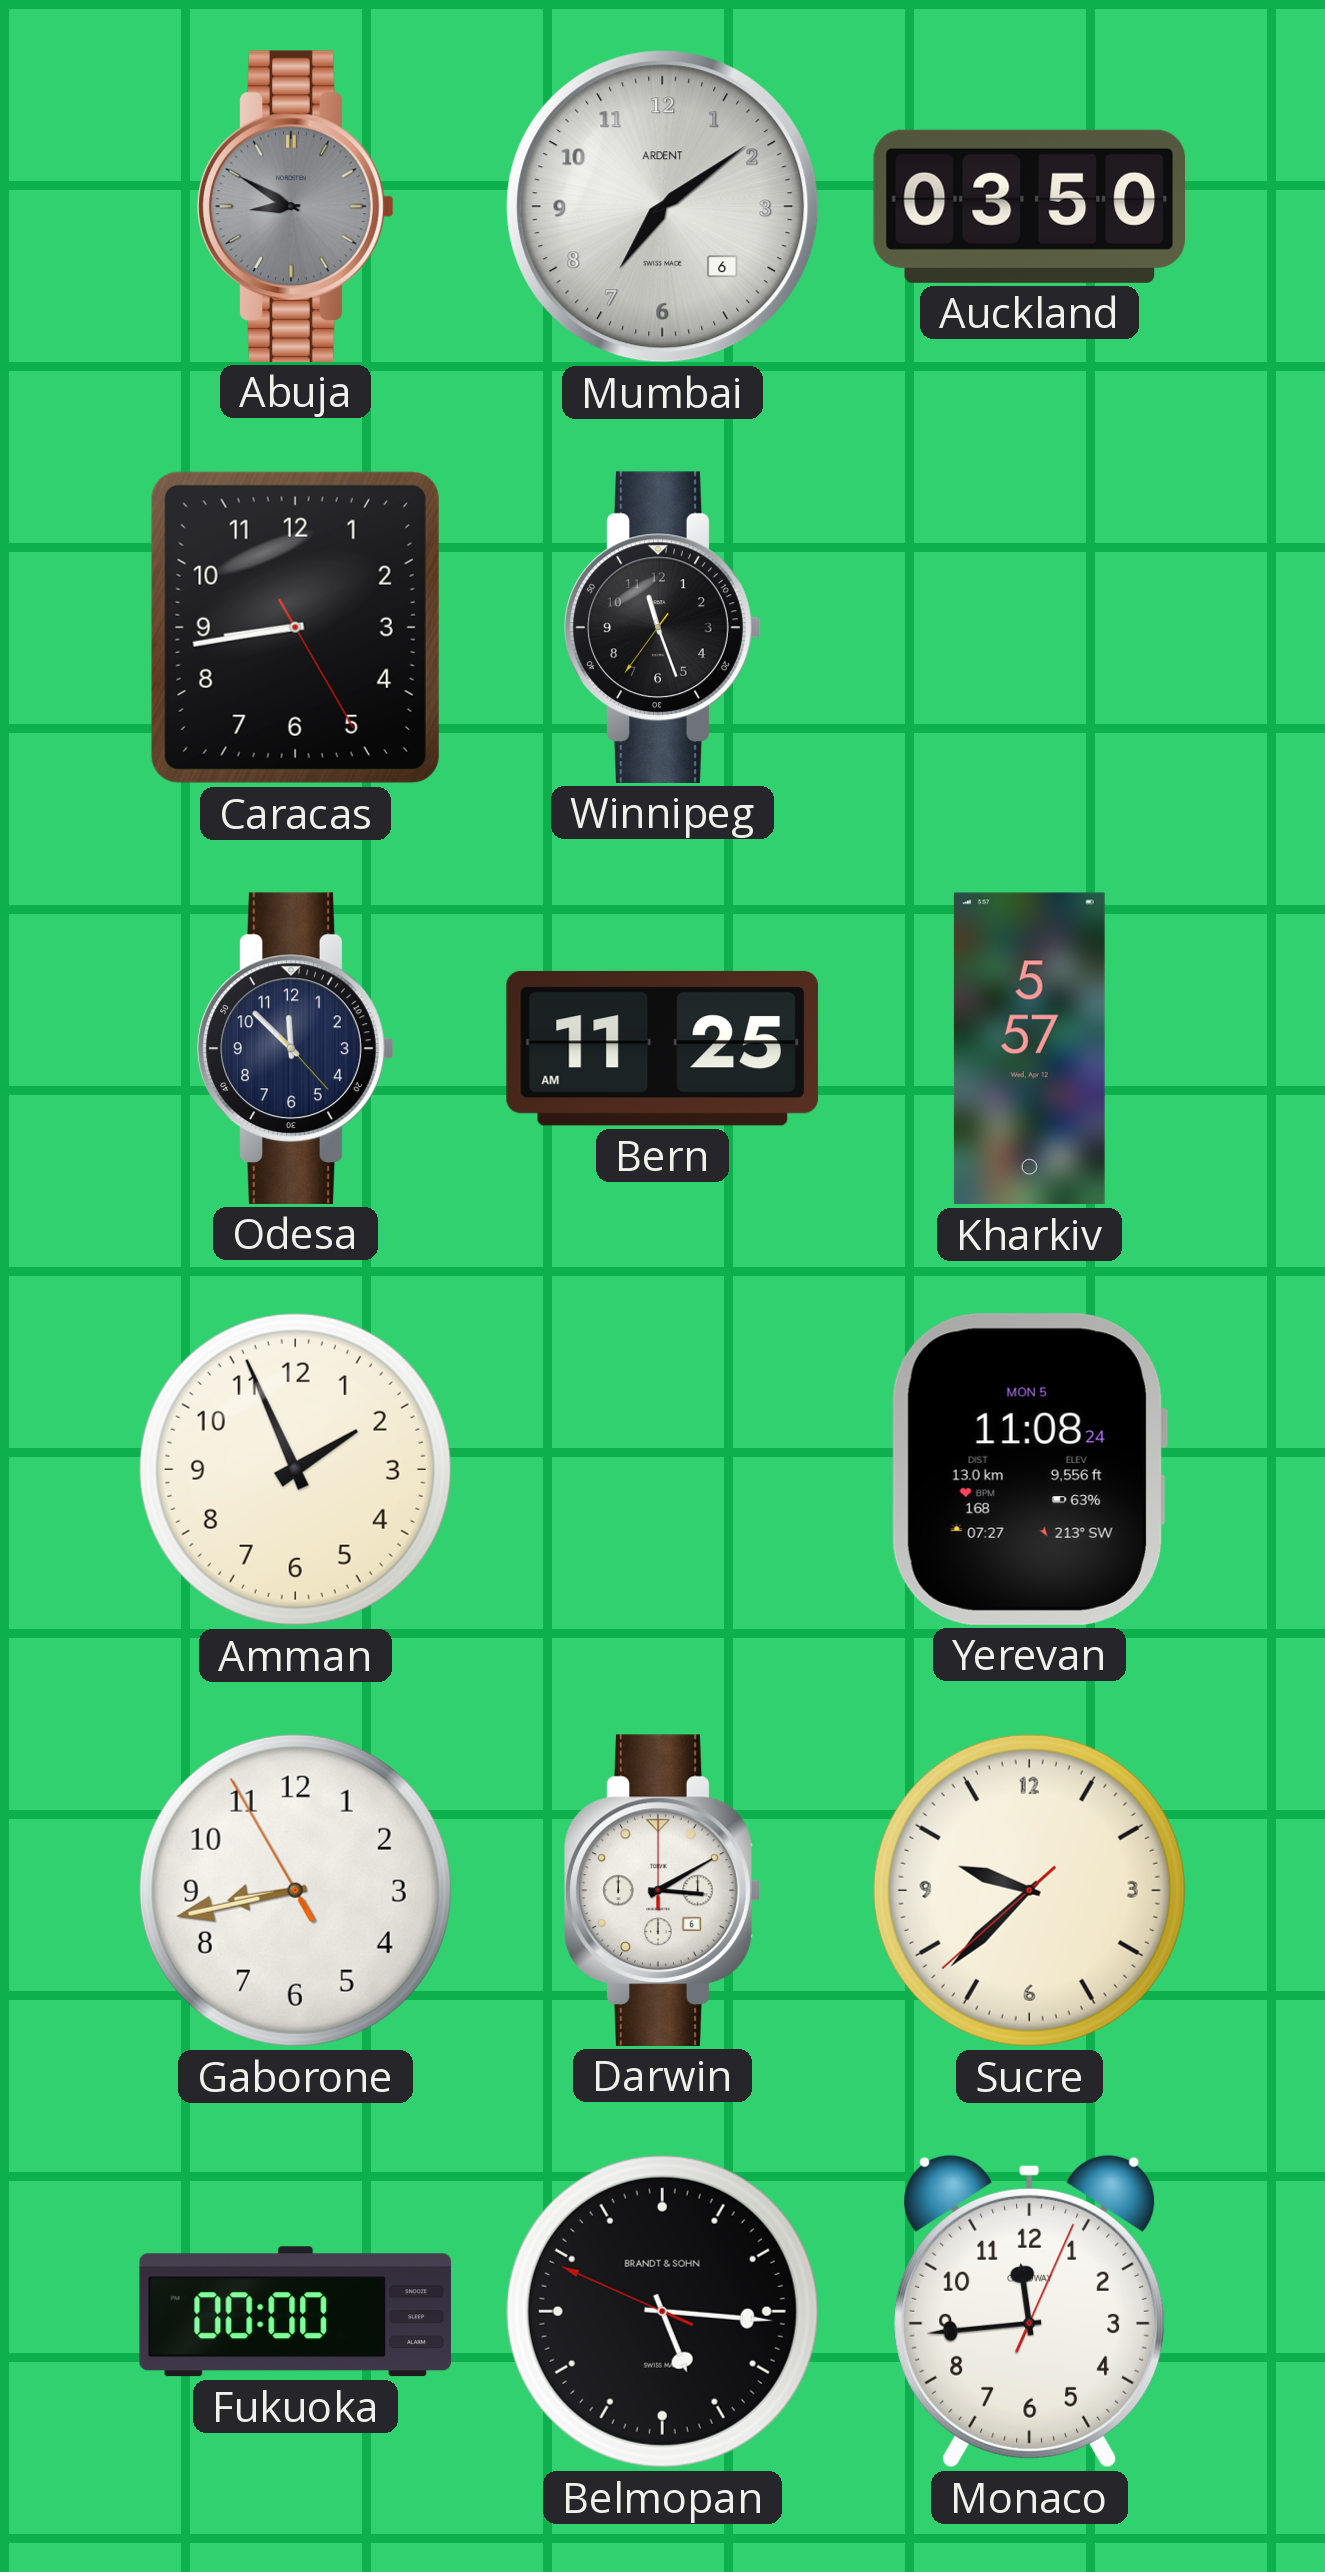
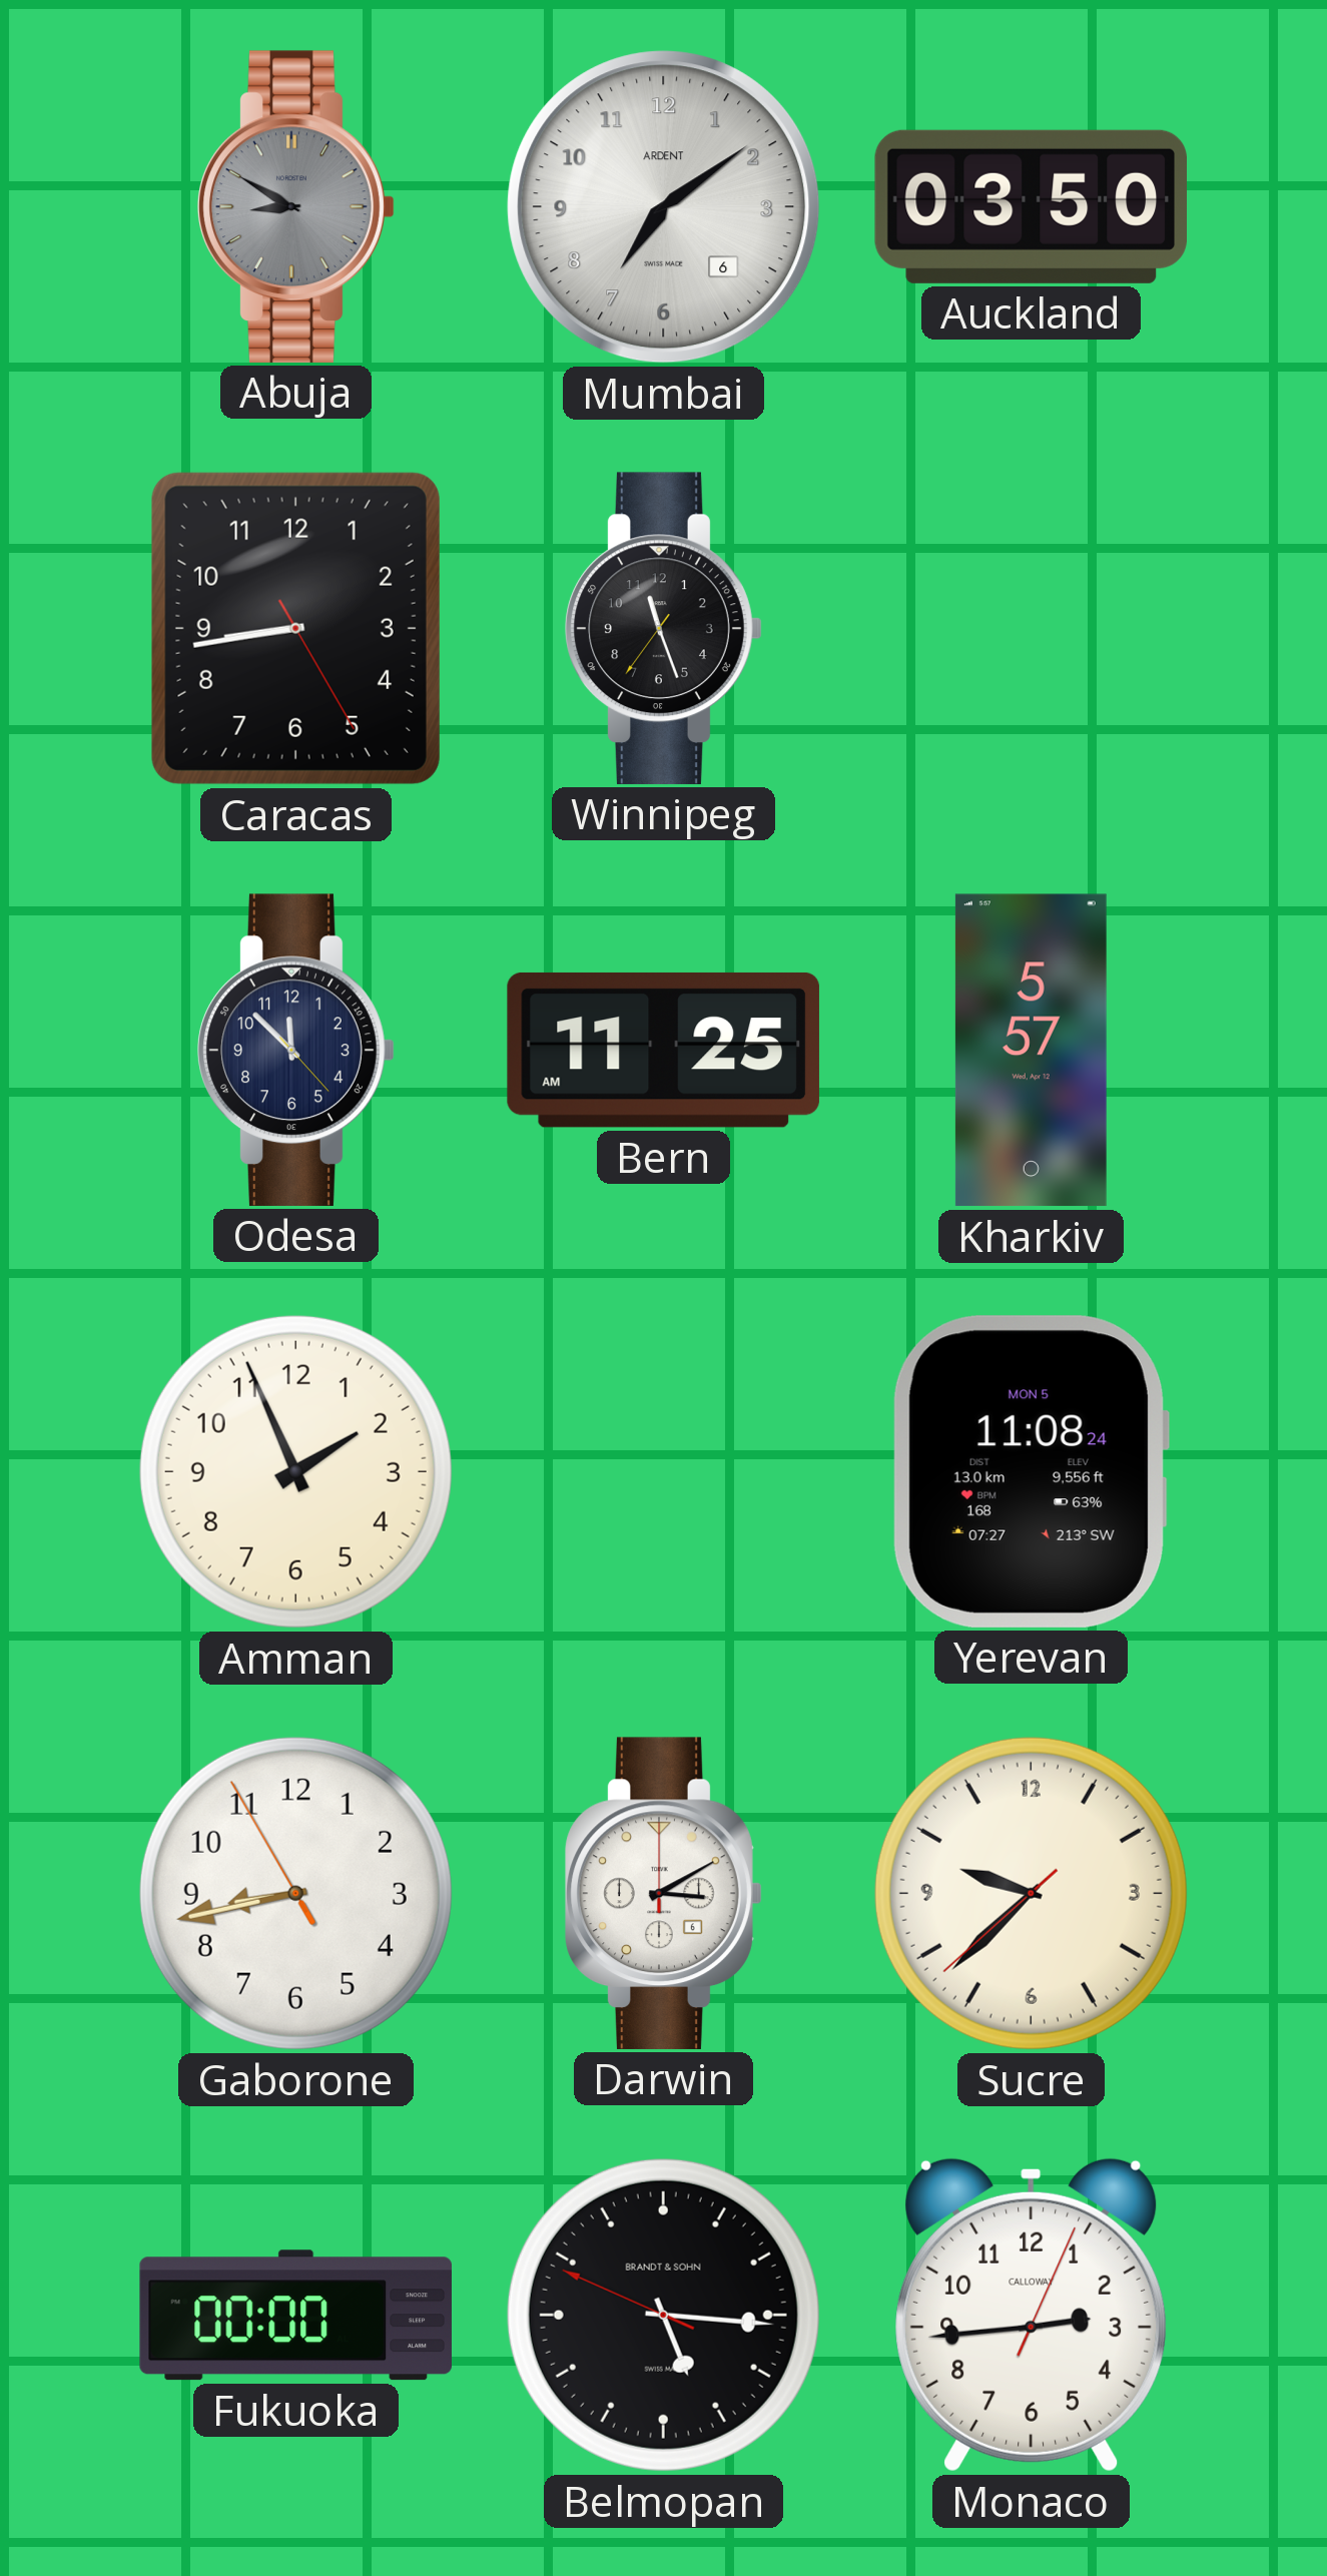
Monaco: 11:44 -> 2:44 (1032, 2315)
